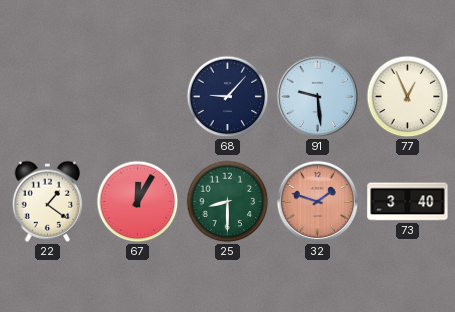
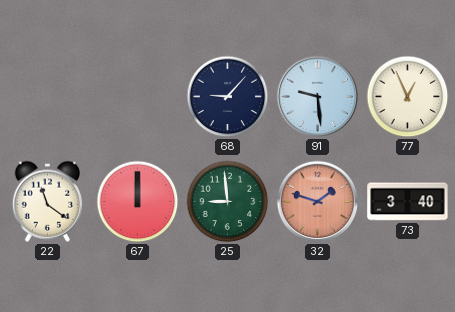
22: 1:21 -> 11:21 (48, 201)
67: 12:05 -> 12:00 (138, 202)
25: 8:30 -> 8:59 (228, 202)
